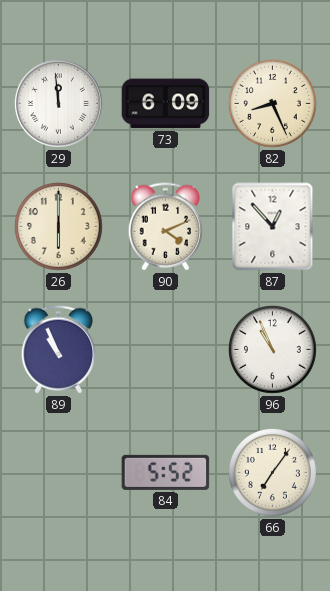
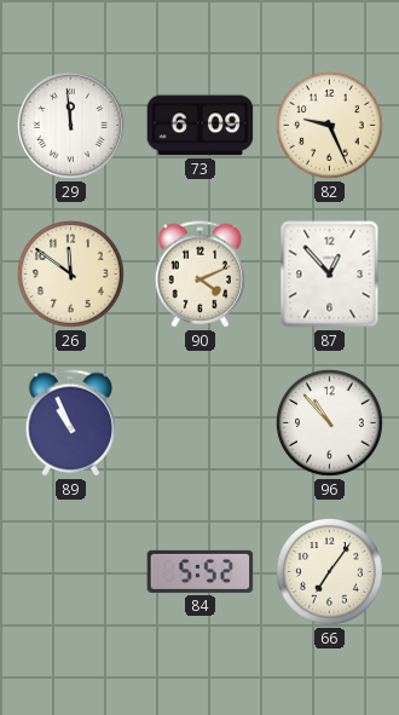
82: 8:26 -> 9:26 (329, 125)
26: 6:00 -> 11:51 (70, 273)
96: 10:56 -> 10:53 (329, 422)
